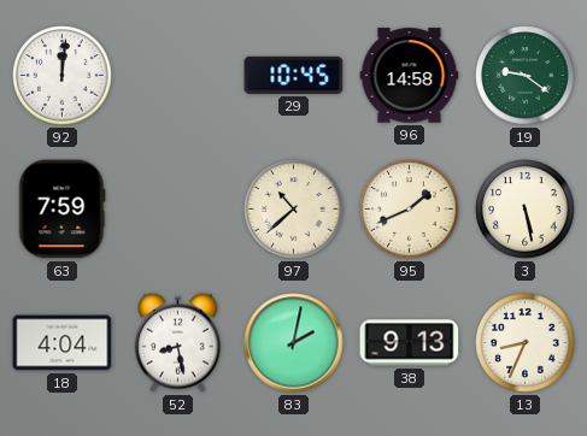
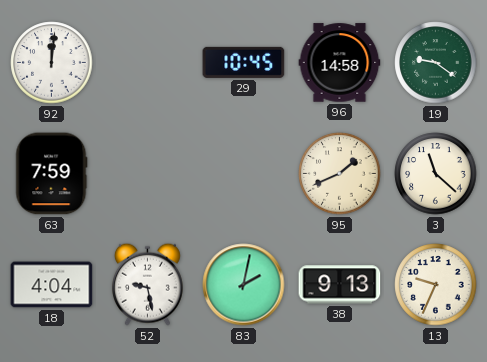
97: 10:38 -> none (294, 210)
3: 5:28 -> 11:22 (436, 174)
52: 8:28 -> 9:28 (147, 284)
13: 8:34 -> 9:34 (436, 285)
